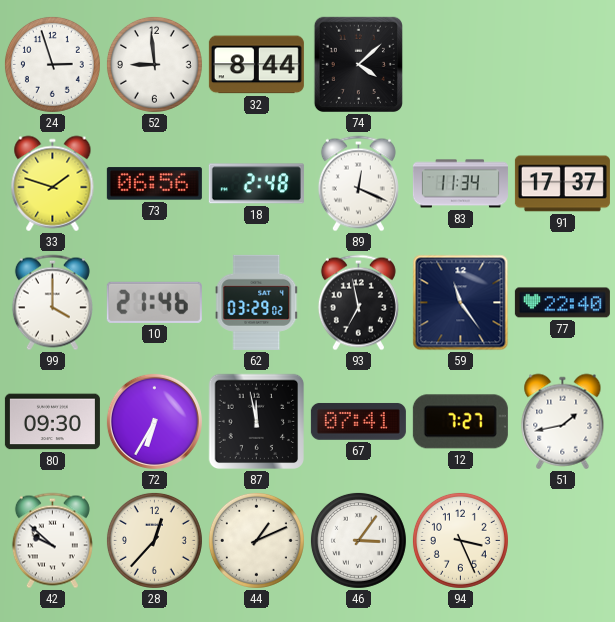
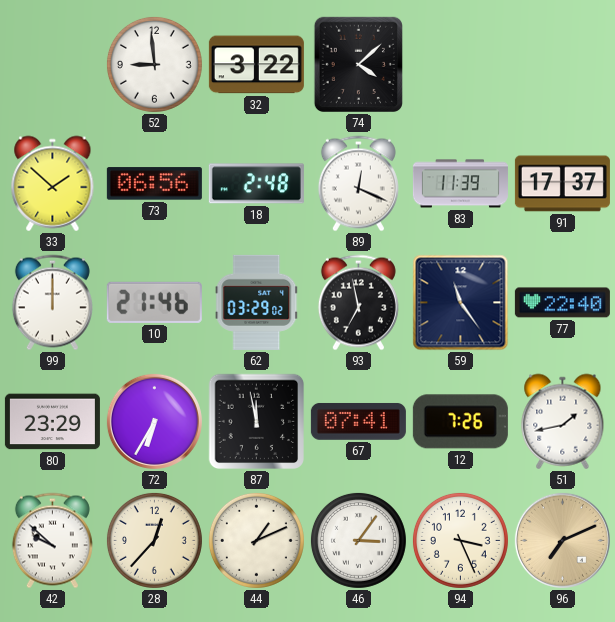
24: 2:57 -> none (52, 64)
32: 8:44 -> 3:22 (256, 65)
33: 1:48 -> 1:52 (53, 184)
83: 11:34 -> 11:39 (460, 184)
99: 4:00 -> 12:00 (52, 303)
80: 09:30 -> 23:29 (52, 422)
12: 7:27 -> 7:26 (460, 422)
96: none -> 7:11 (562, 540)
